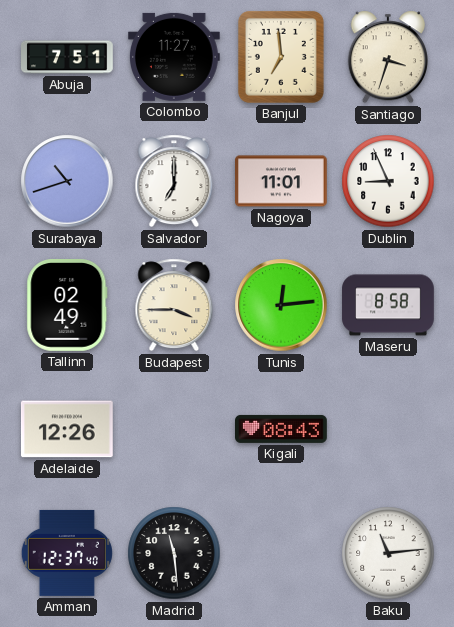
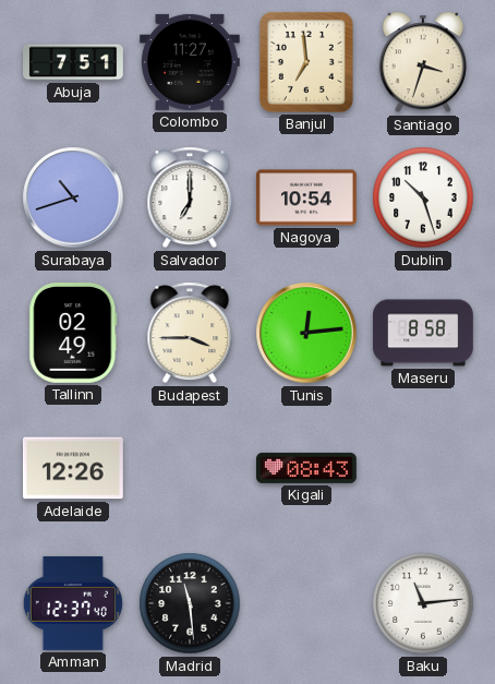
Nagoya: 11:01 -> 10:54 (307, 197)
Dublin: 8:56 -> 10:27 (423, 197)
